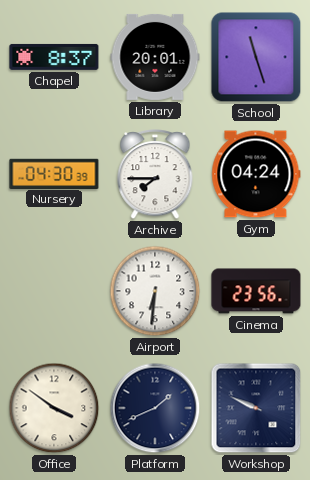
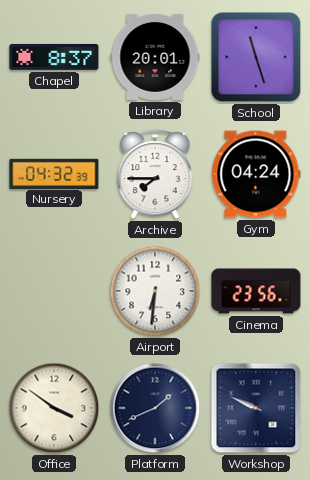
Nursery: 04:30 -> 04:32 (54, 173)
